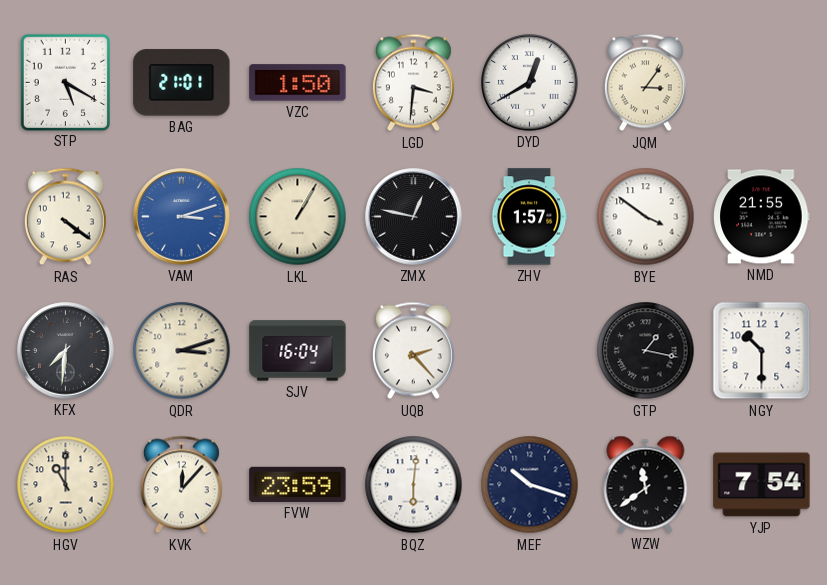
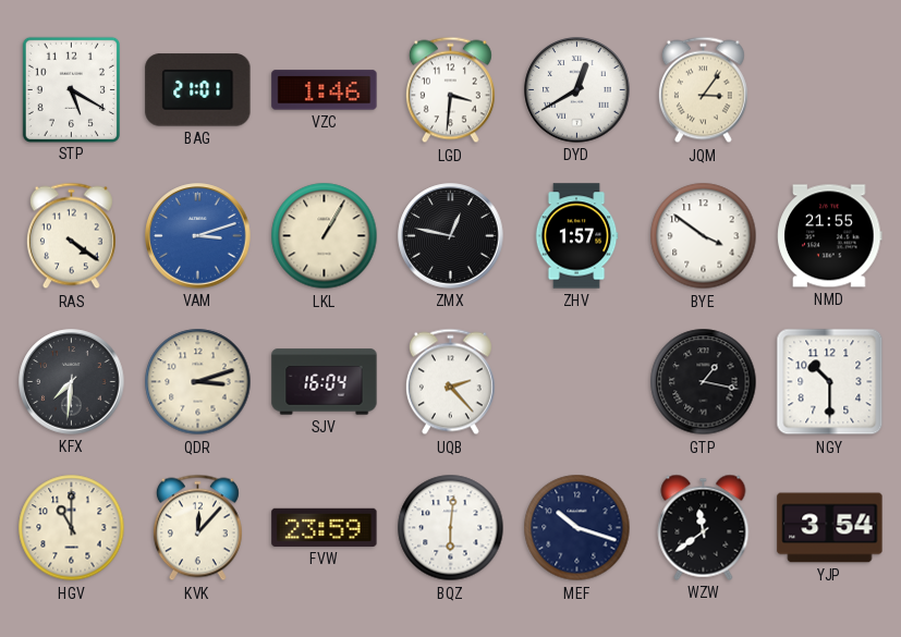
VZC: 1:50 -> 1:46 (325, 90)
YJP: 7:54 -> 3:54 (830, 528)
